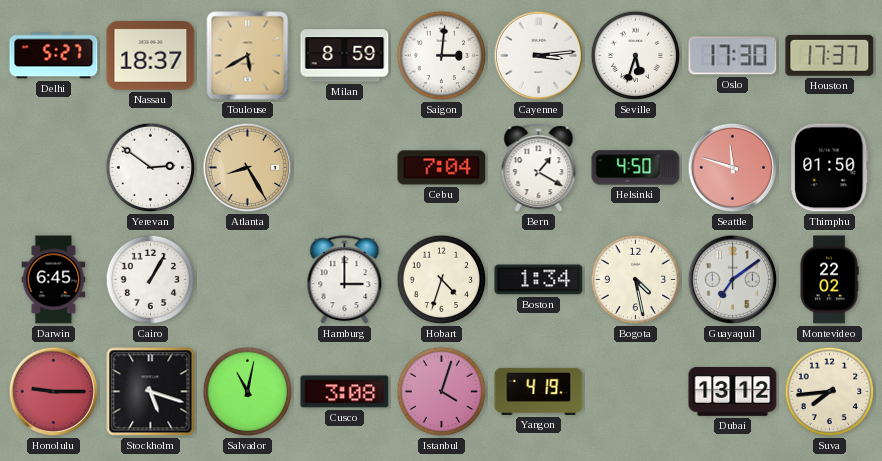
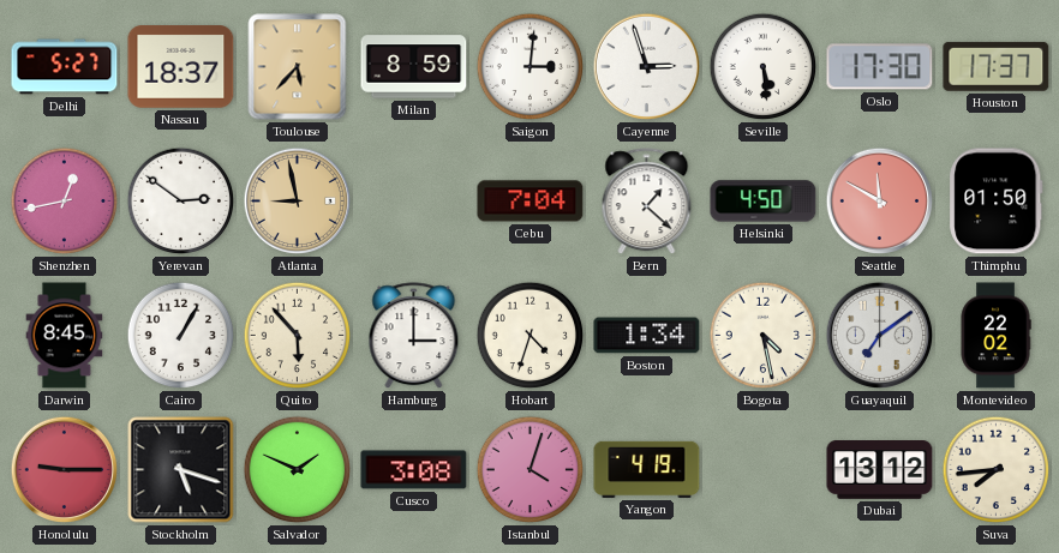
Toulouse: 5:40 -> 5:37 (298, 67)
Cayenne: 3:14 -> 2:57 (647, 67)
Seville: 5:33 -> 5:29 (764, 67)
Shenzhen: none -> 12:43 (65, 202)
Atlanta: 8:25 -> 8:58 (298, 202)
Bern: 1:20 -> 1:22 (647, 202)
Seattle: 11:48 -> 11:50 (880, 202)
Darwin: 6:45 -> 8:45 (65, 336)
Quito: none -> 5:53 (298, 336)
Salvador: 11:02 -> 1:49 (298, 470)
